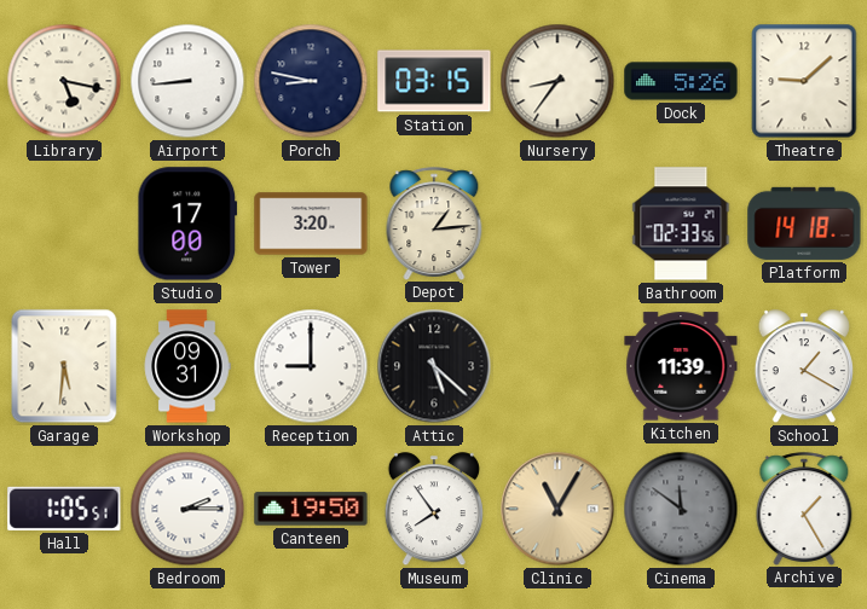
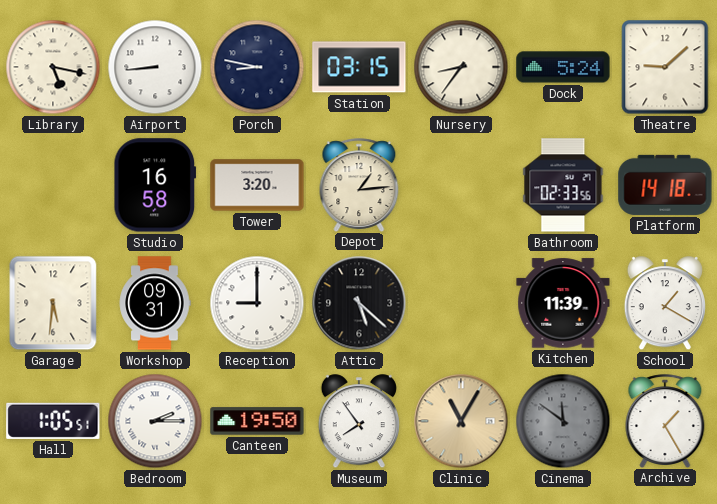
Dock: 5:26 -> 5:24 (563, 67)
Studio: 17:00 -> 16:58 (155, 185)
